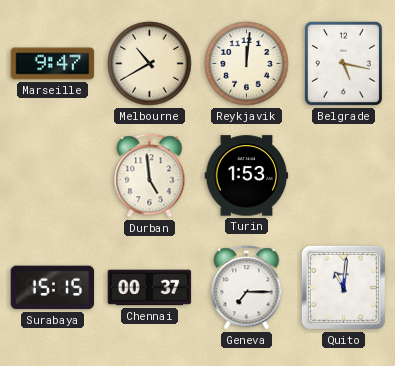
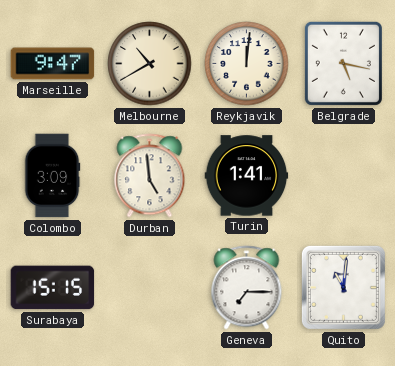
Colombo: none -> 3:09 (52, 176)
Turin: 1:53 -> 1:41 (247, 176)
Chennai: 00:37 -> none (150, 288)
